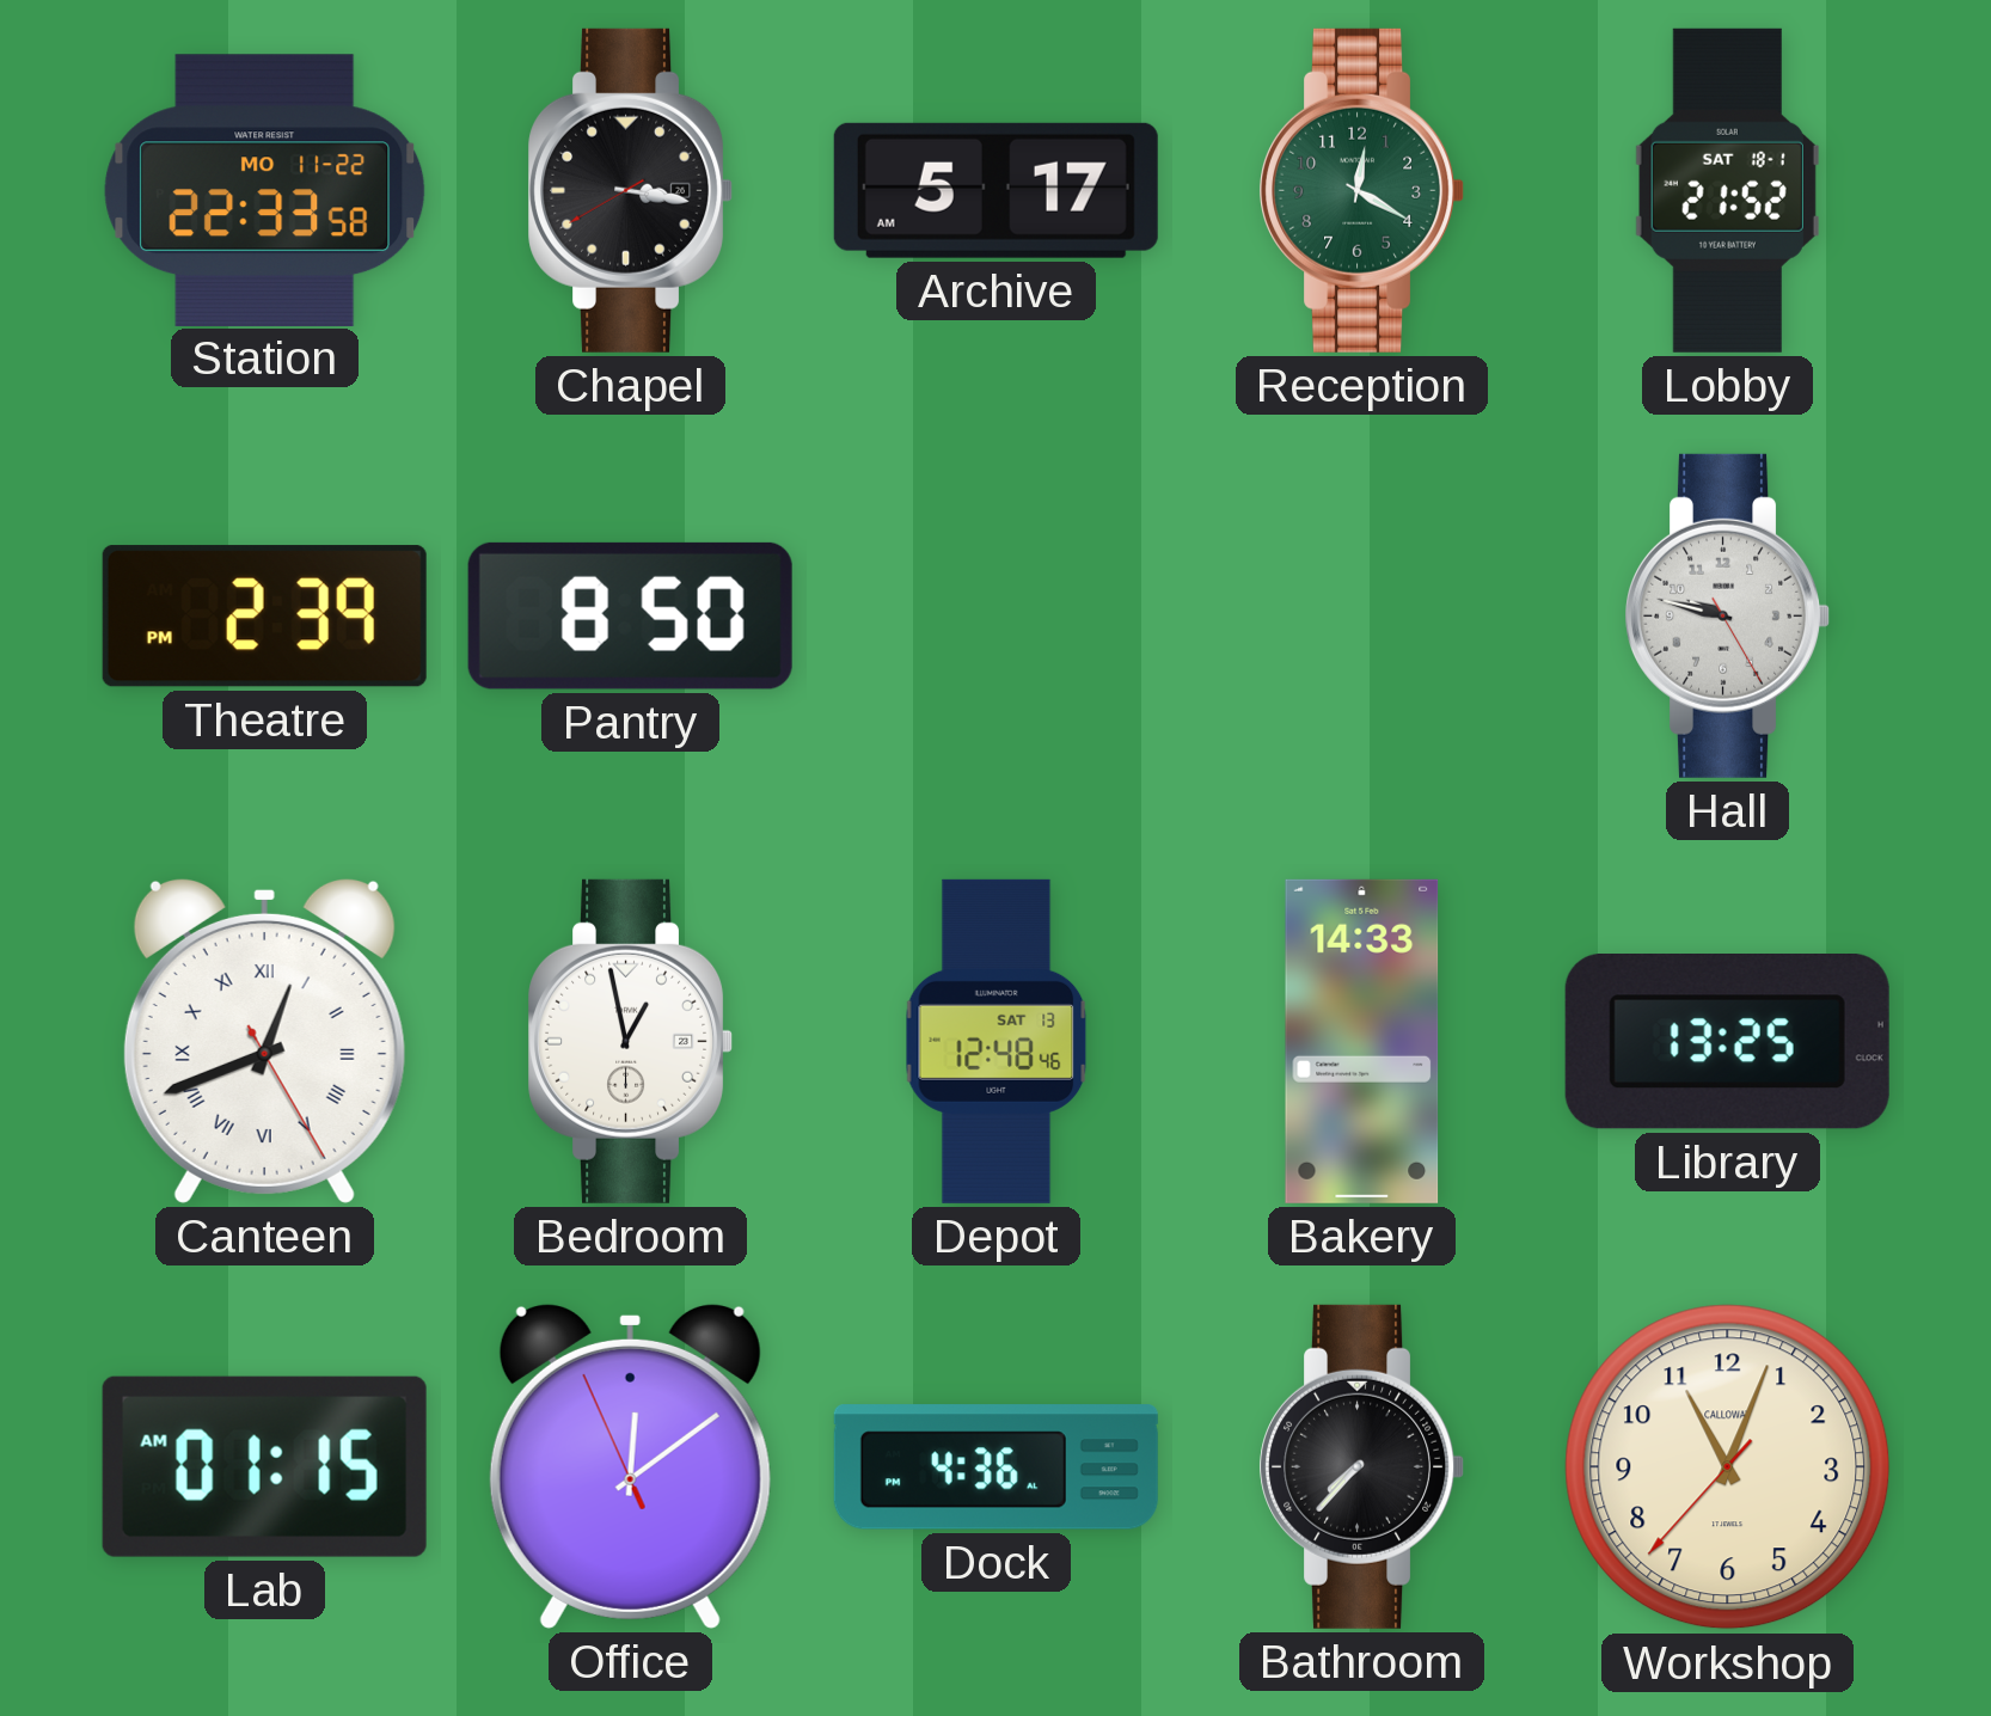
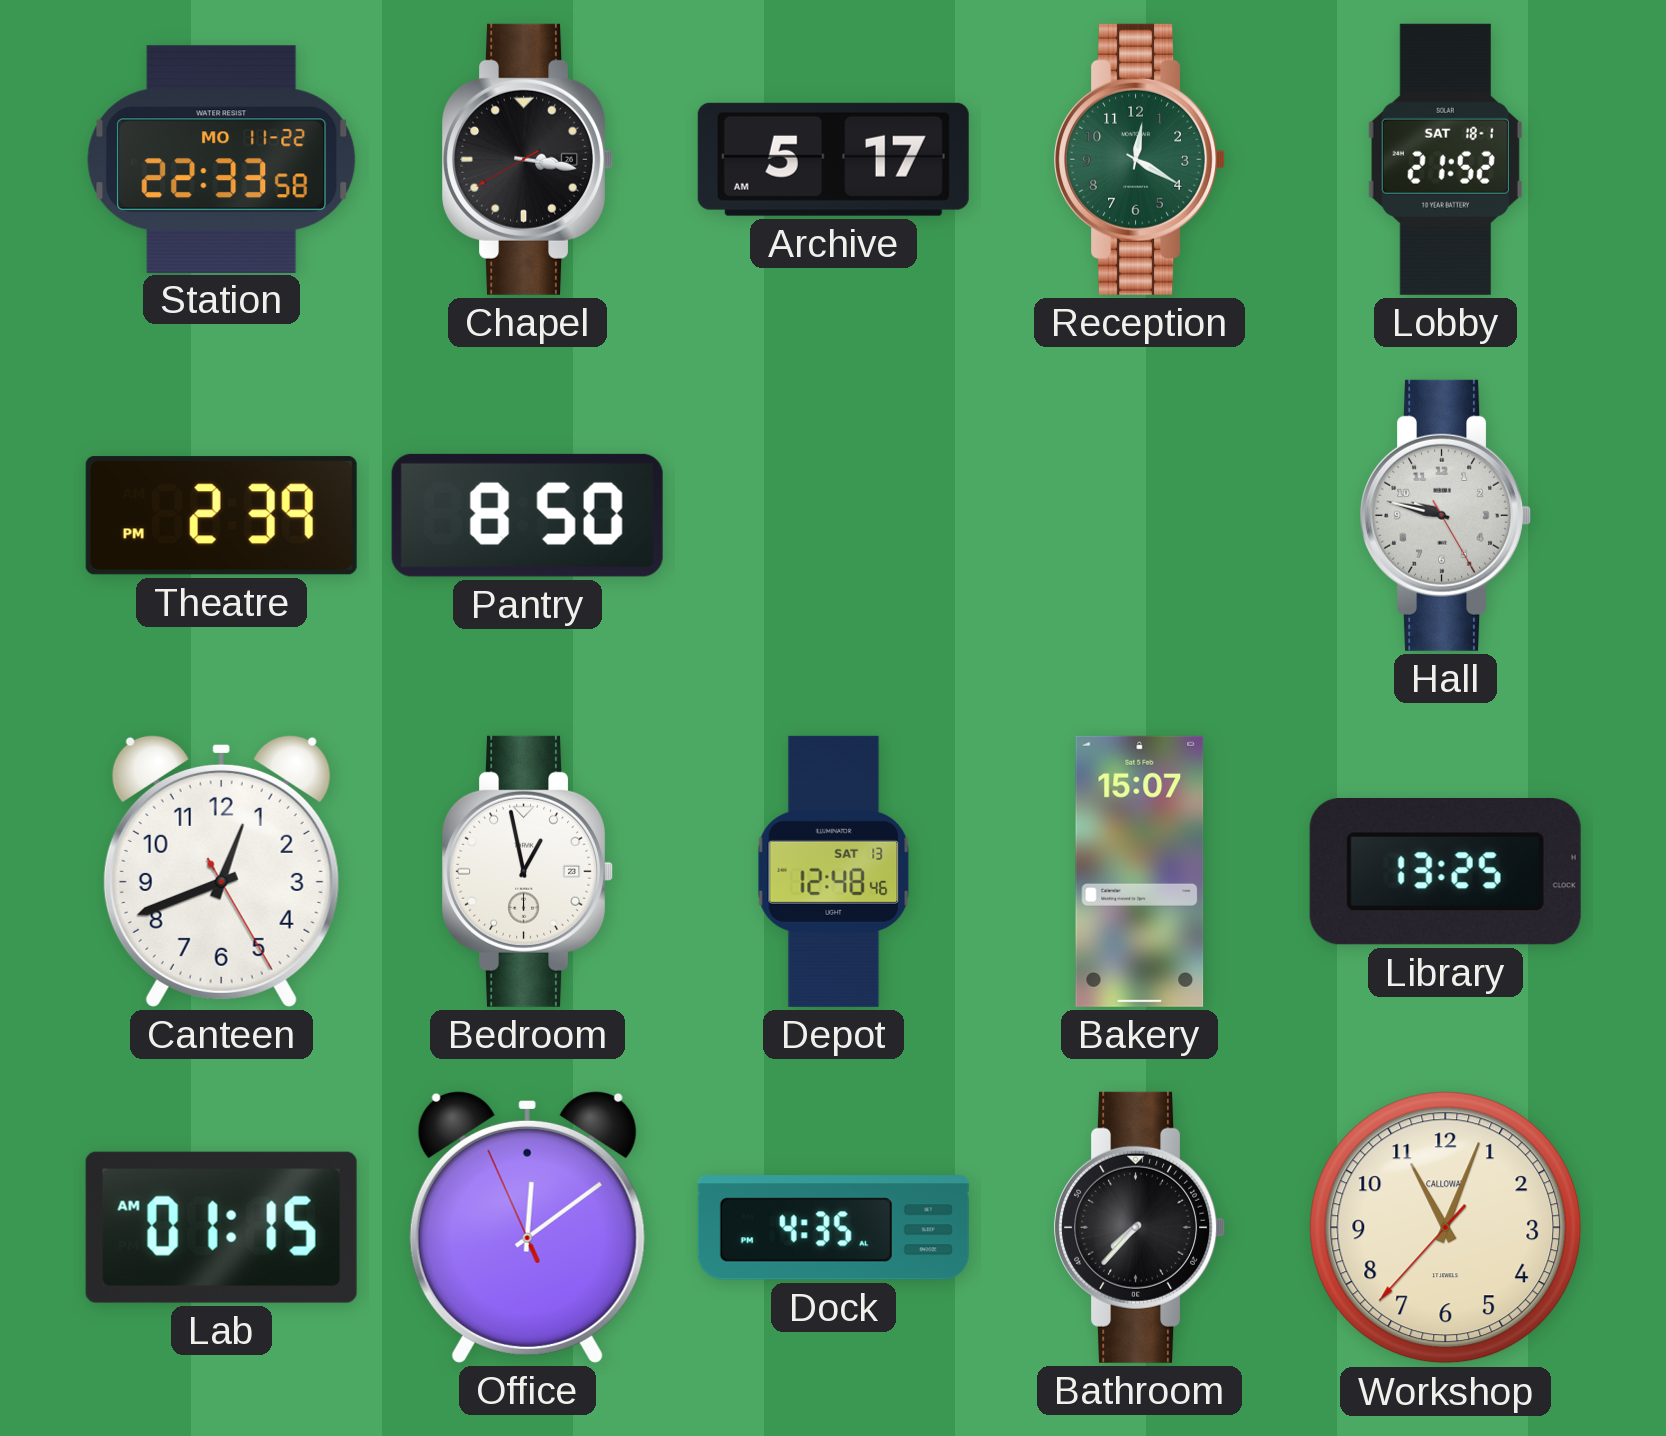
Canteen numerals: Roman -> Arabic (221, 871)
Bakery: 14:33 -> 15:07 (1140, 871)
Dock: 4:36 -> 4:35 (833, 1228)
